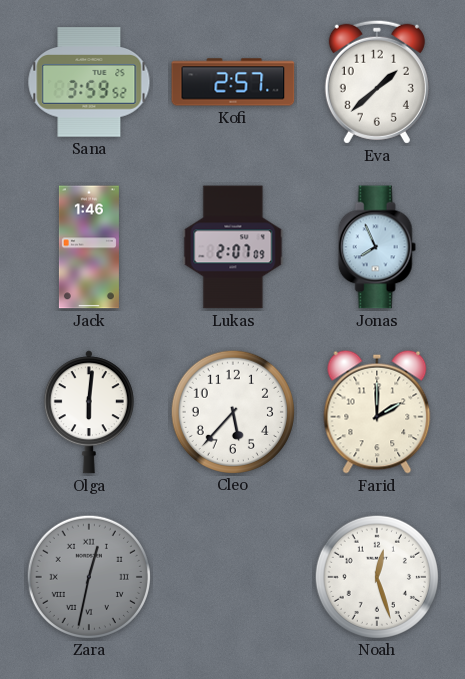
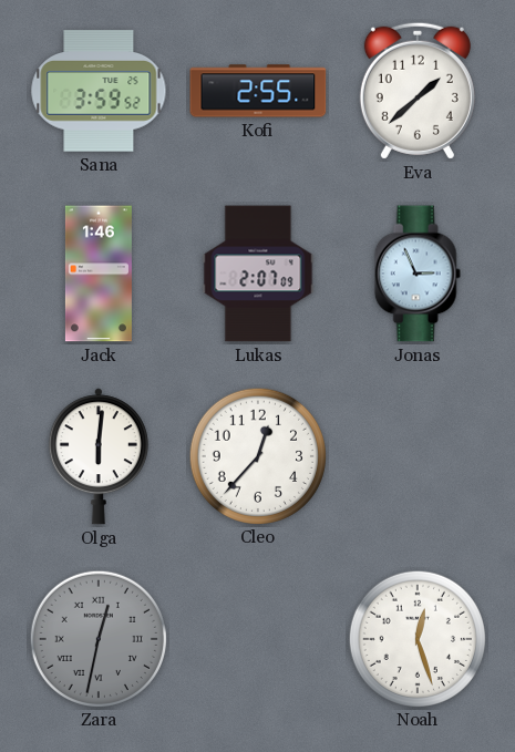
Kofi: 2:57 -> 2:55 (258, 91)
Jonas: 7:56 -> 2:56 (418, 274)
Cleo: 5:37 -> 12:37 (257, 455)
Farid: 2:00 -> none (377, 412)
